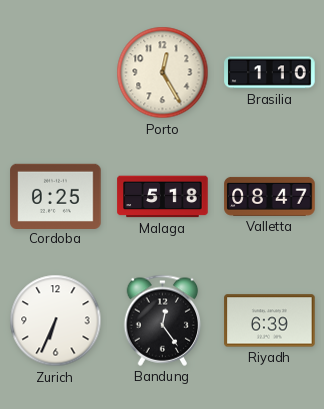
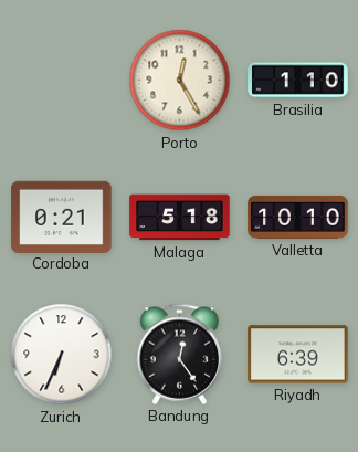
Cordoba: 0:25 -> 0:21 (62, 217)
Valletta: 08:47 -> 10:10 (298, 217)
